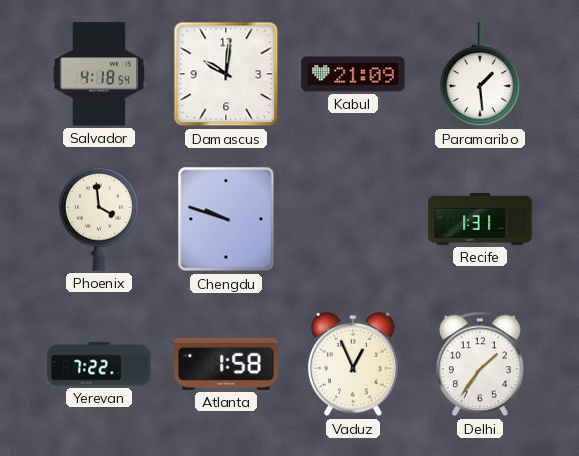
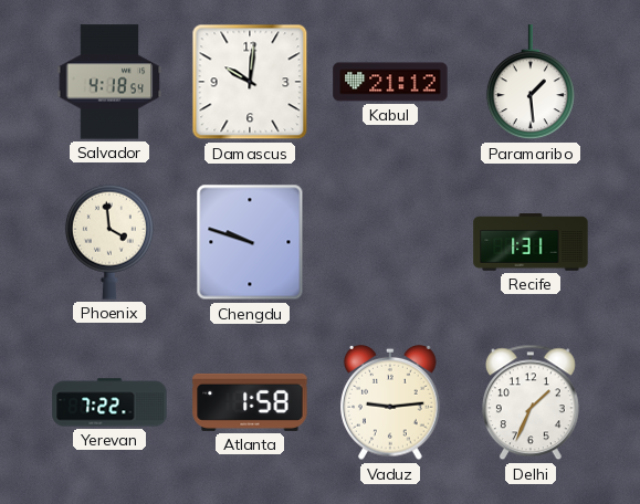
Kabul: 21:09 -> 21:12 (390, 82)
Vaduz: 12:56 -> 9:14 (390, 402)
Delhi: 1:36 -> 1:34 (531, 402)
